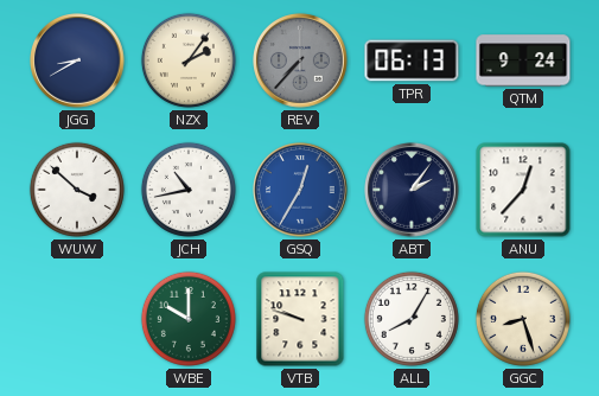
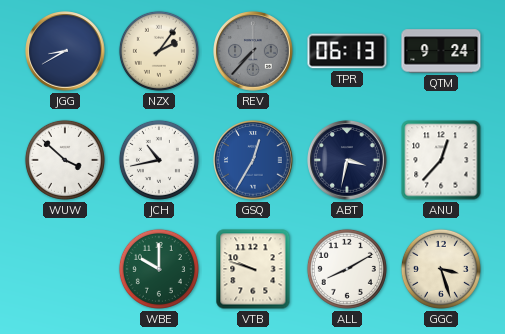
ABT: 2:06 -> 3:32 (347, 160)
ALL: 8:05 -> 8:10 (347, 269)
GGC: 8:27 -> 3:27 (441, 269)
